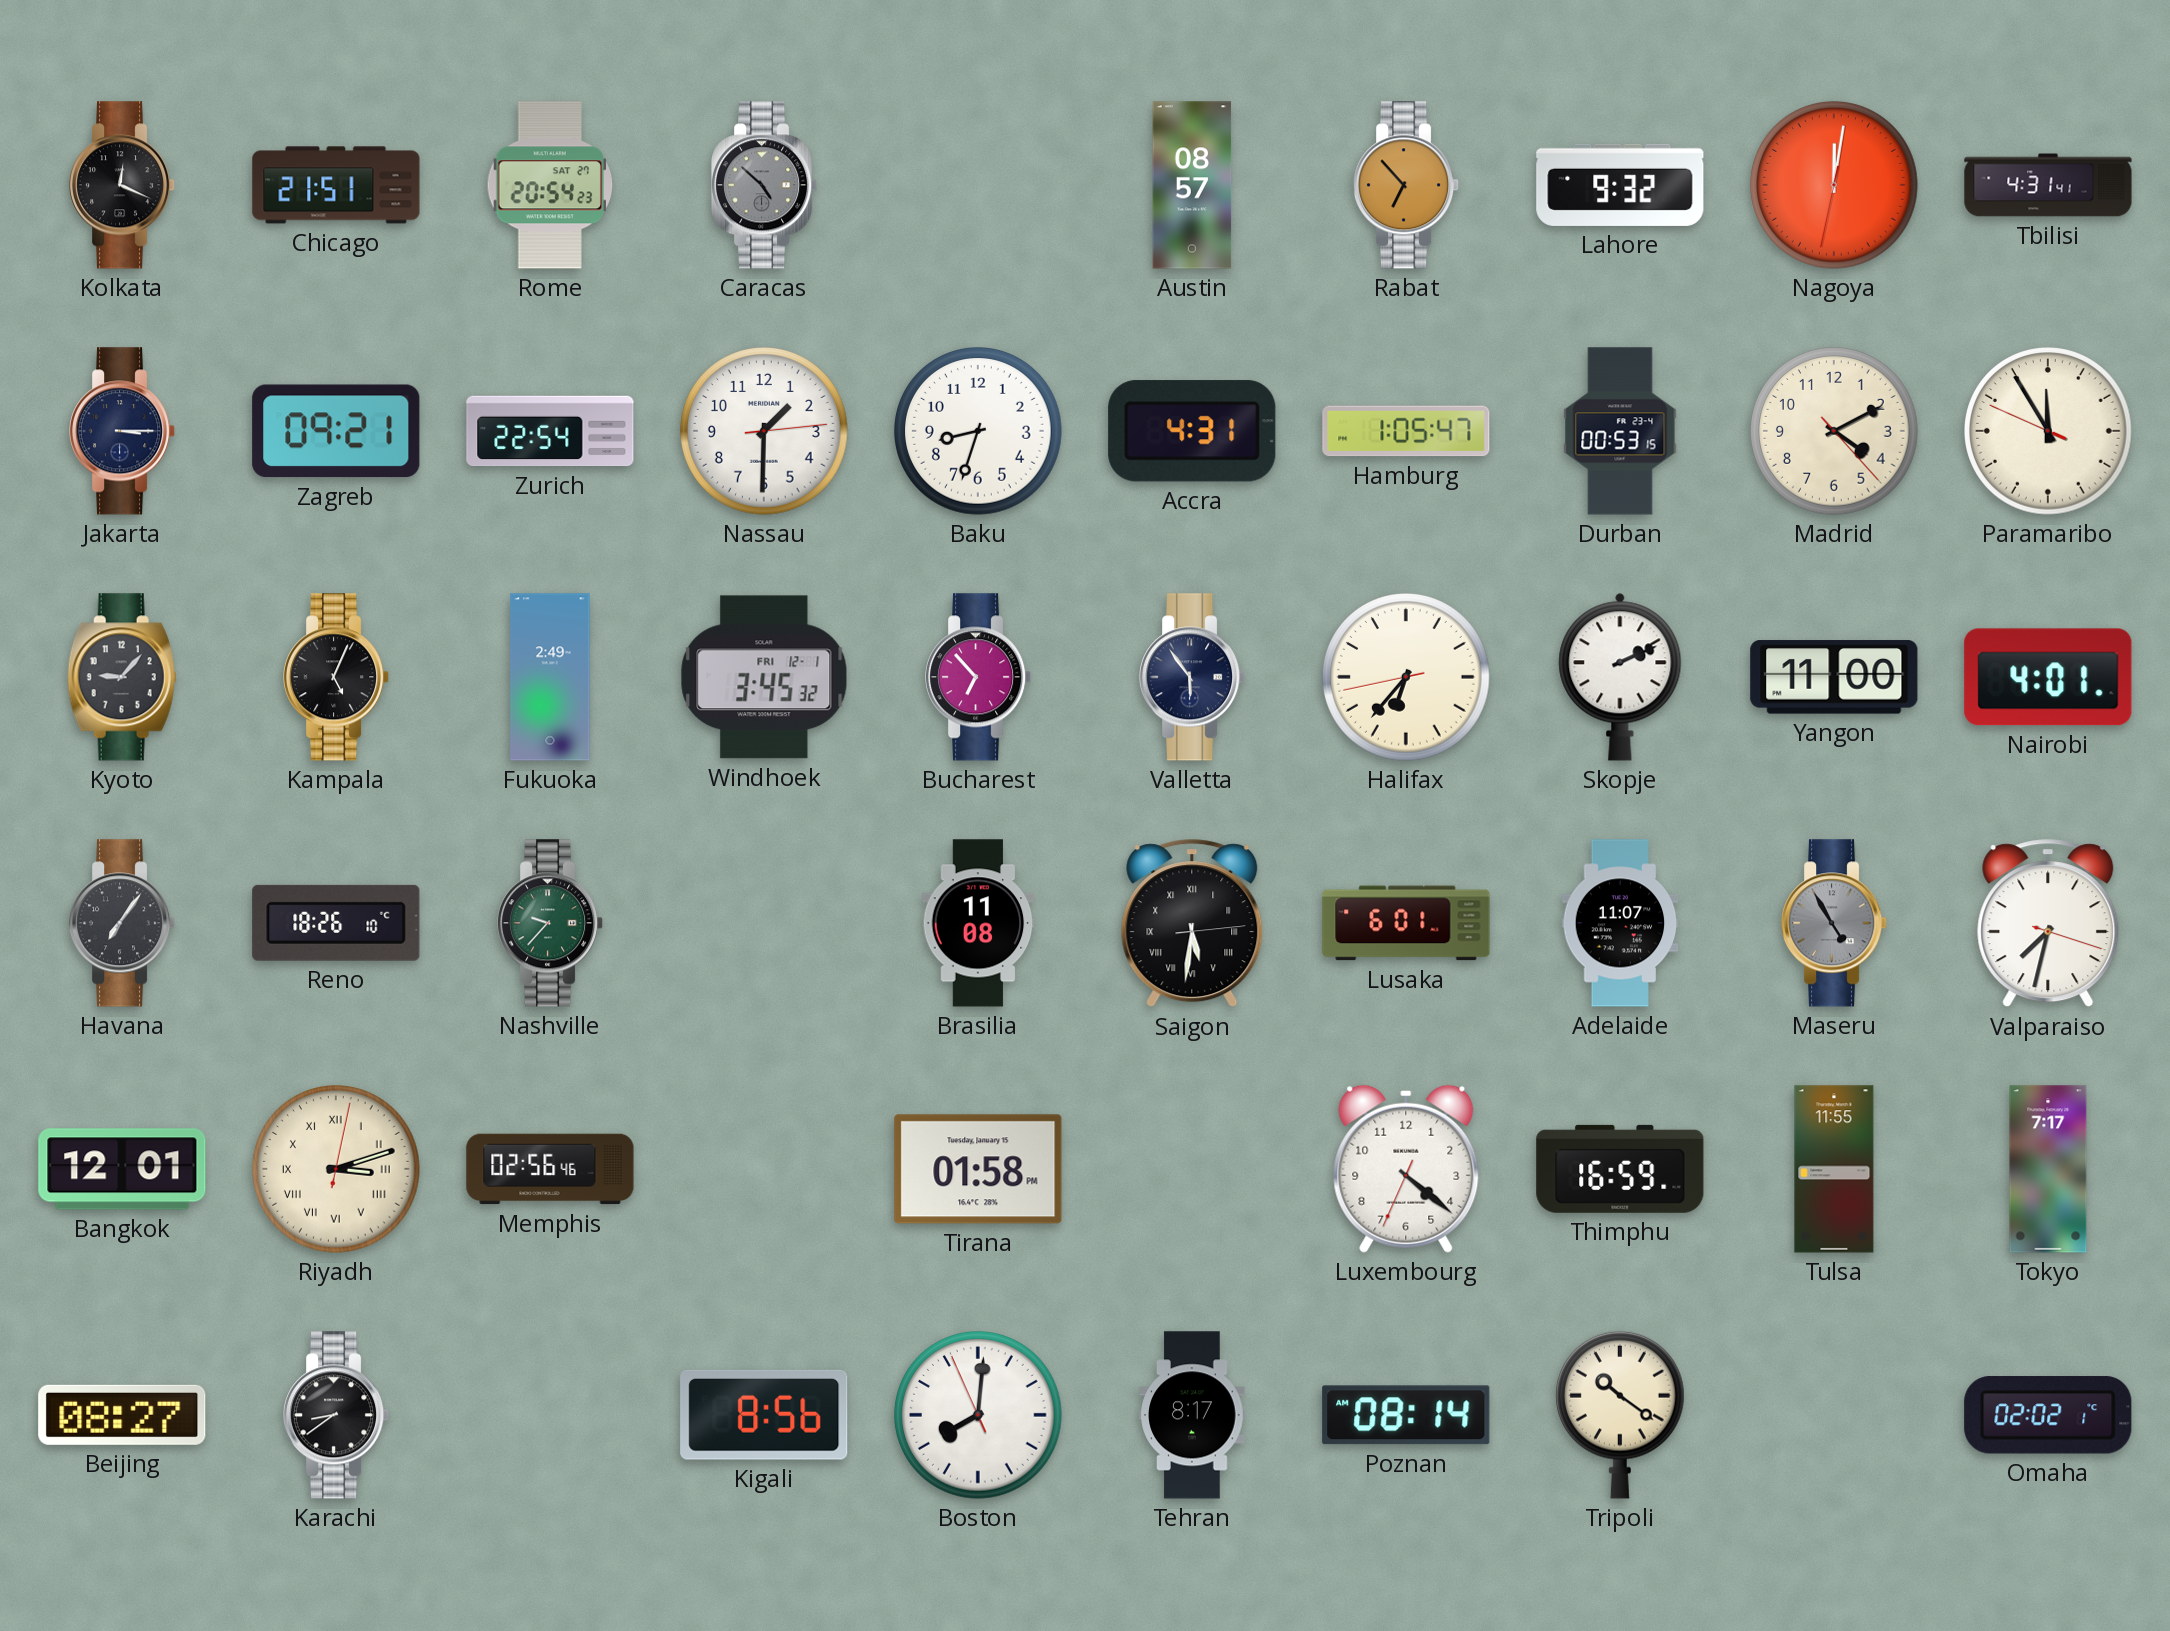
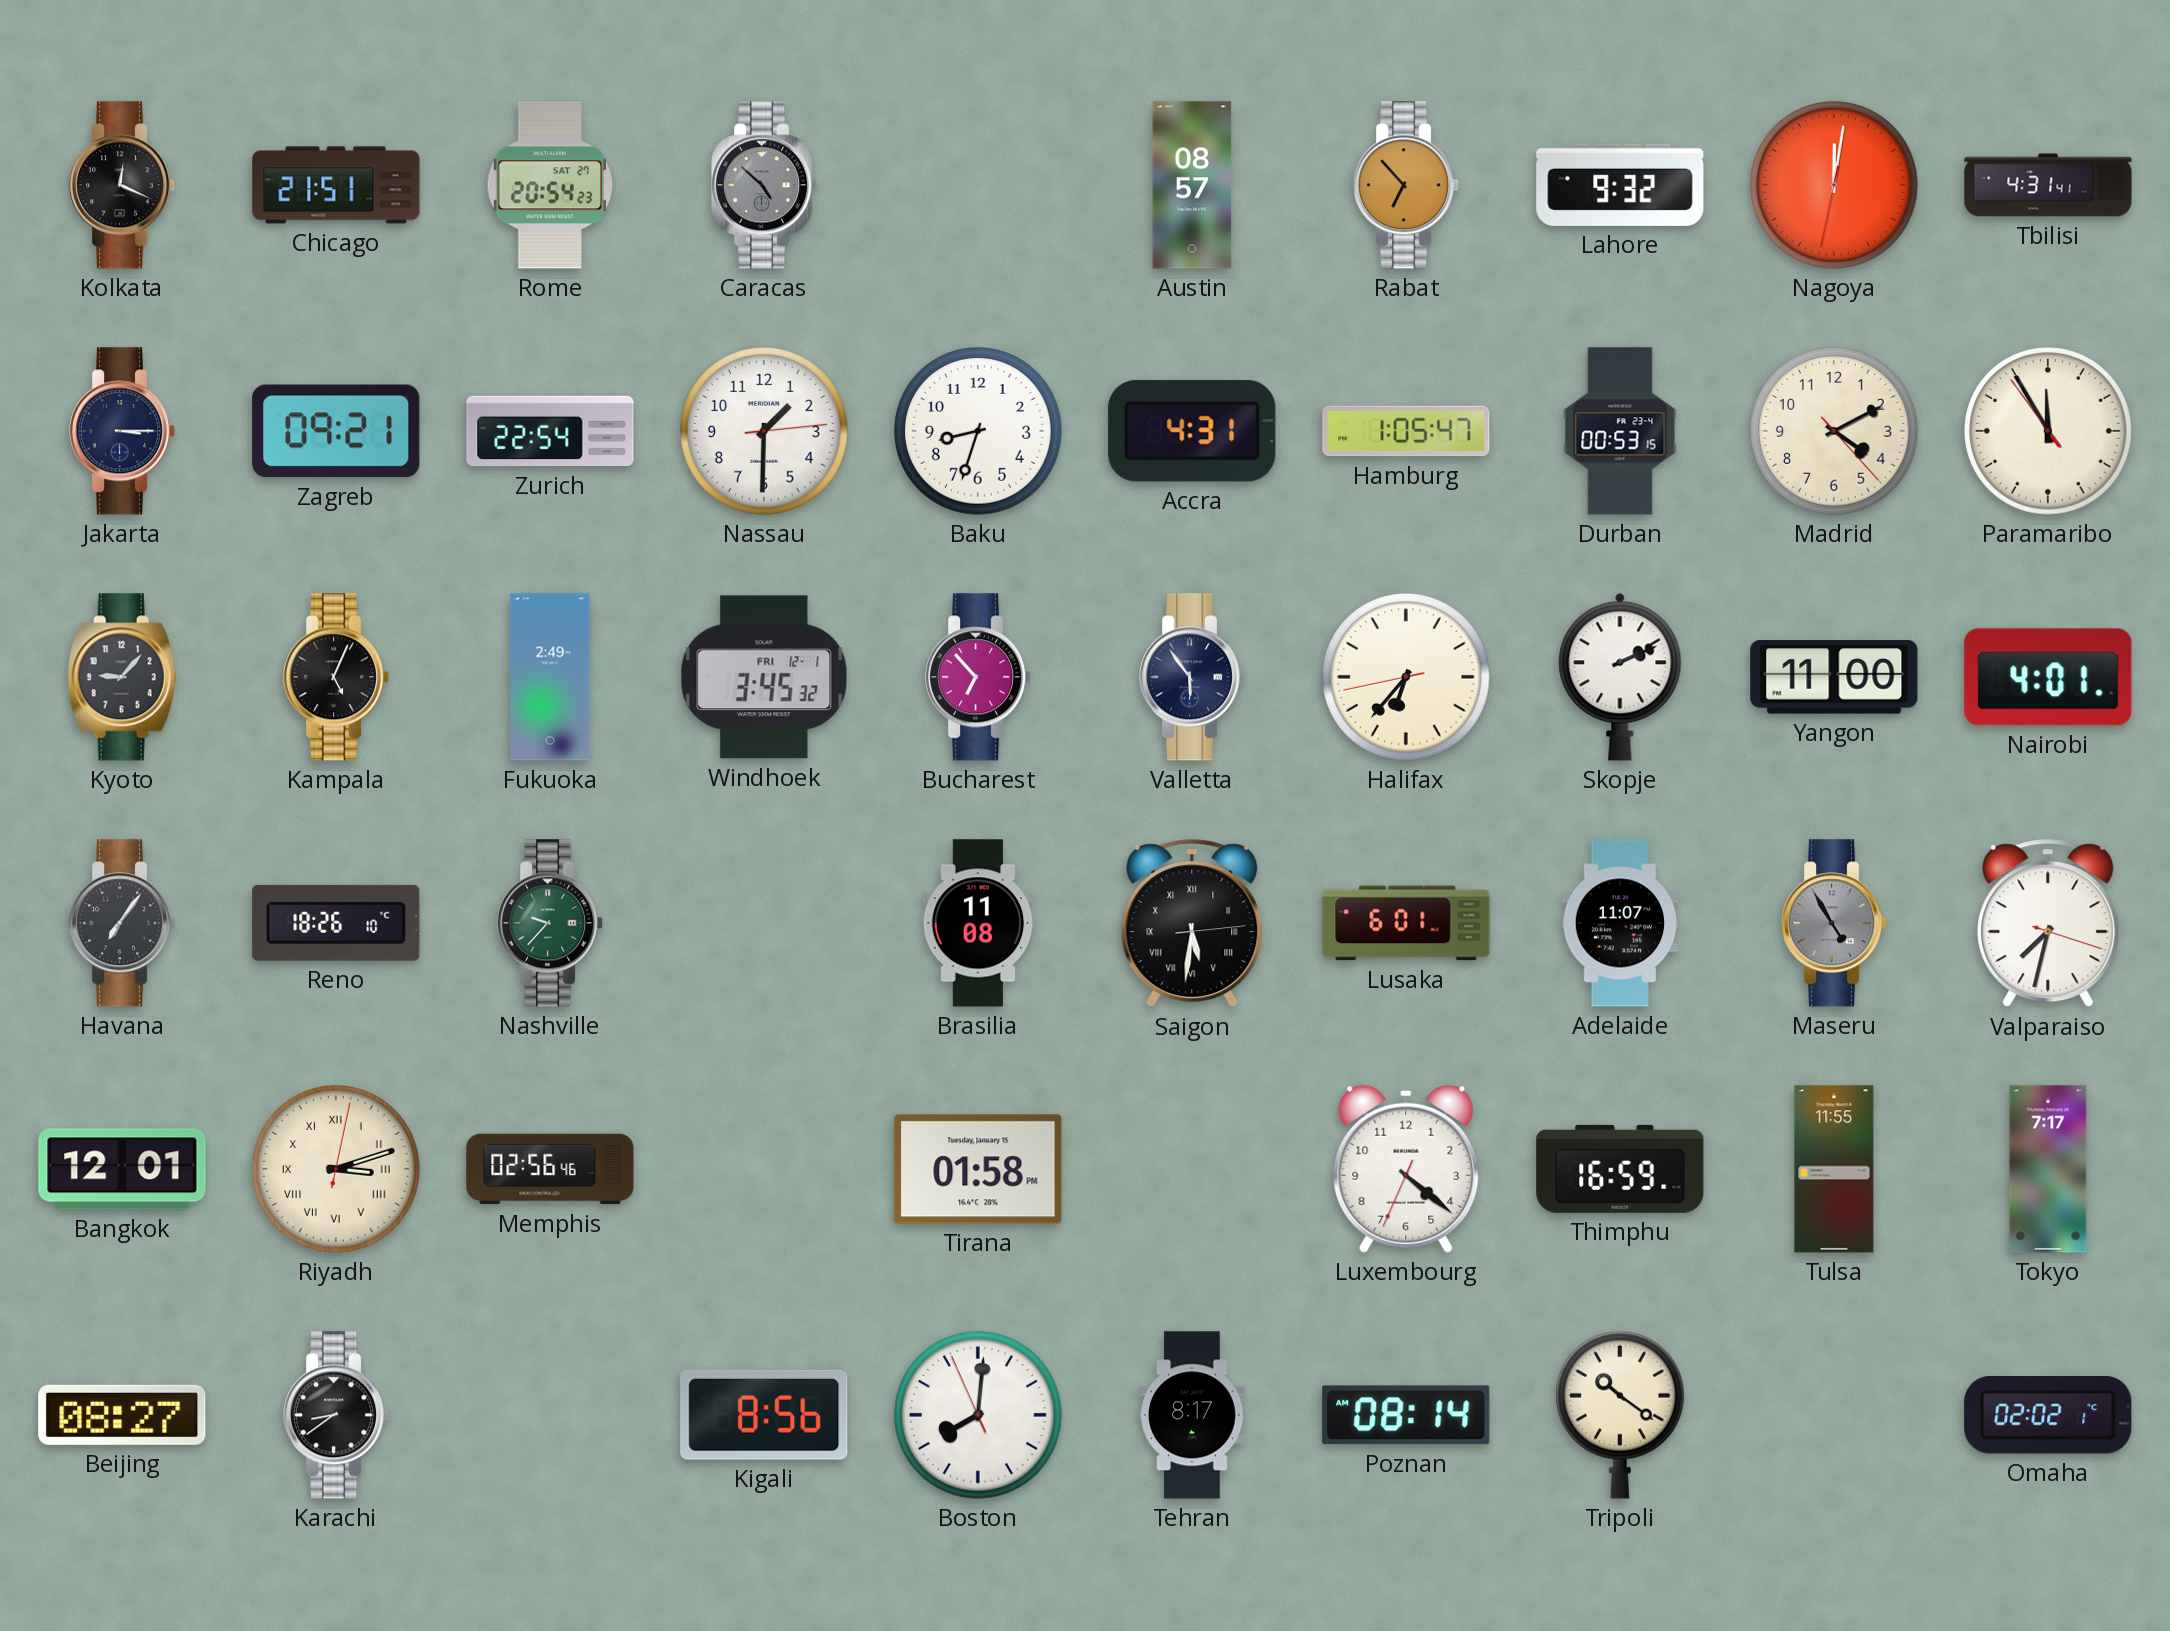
Paramaribo: 11:54:49 -> 11:54:54 (2049, 432)
